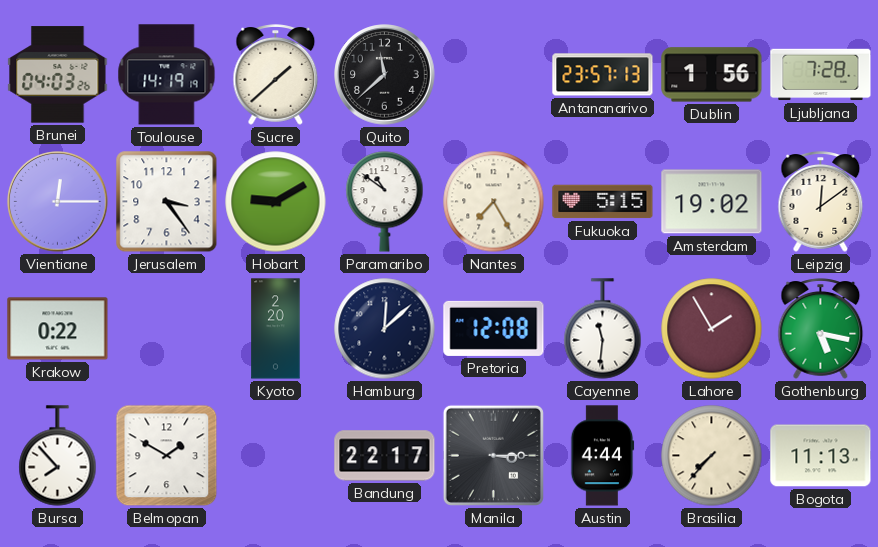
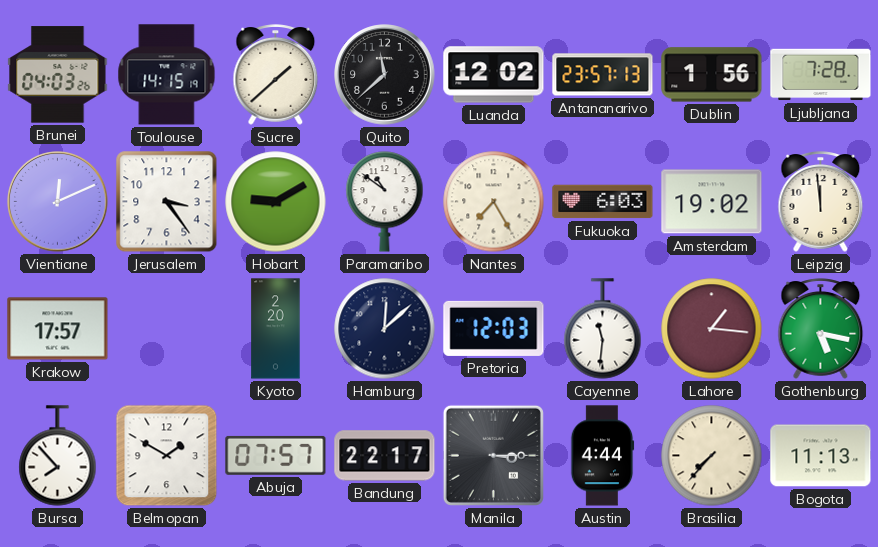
Toulouse: 14:19 -> 14:15 (167, 75)
Luanda: none -> 12:02 (494, 75)
Vientiane: 12:15 -> 12:11 (58, 202)
Fukuoka: 5:15 -> 6:03 (603, 202)
Leipzig: 12:09 -> 11:59 (821, 202)
Krakow: 0:22 -> 17:57 (58, 329)
Pretoria: 12:08 -> 12:03 (494, 328)
Lahore: 1:55 -> 1:16 (712, 329)
Abuja: none -> 07:57 (276, 455)
